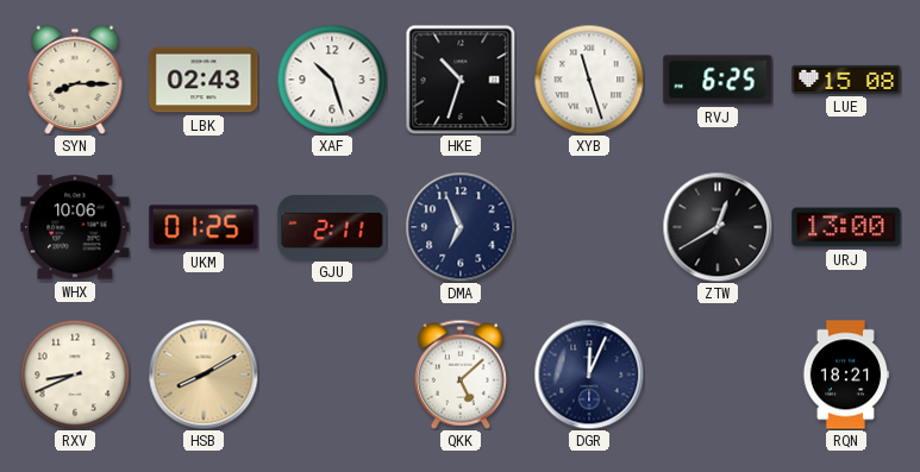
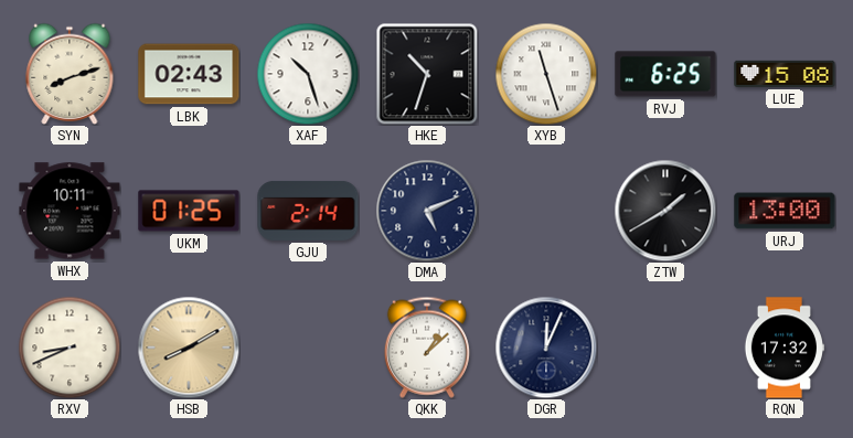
SYN: 8:15 -> 8:12 (70, 74)
WHX: 10:06 -> 10:11 (70, 211)
GJU: 2:11 -> 2:14 (308, 211)
DMA: 6:56 -> 5:11 (427, 211)
ZTW: 12:40 -> 1:40 (665, 211)
QKK: 5:08 -> 1:08 (427, 348)
RQN: 18:21 -> 17:32 (785, 348)
